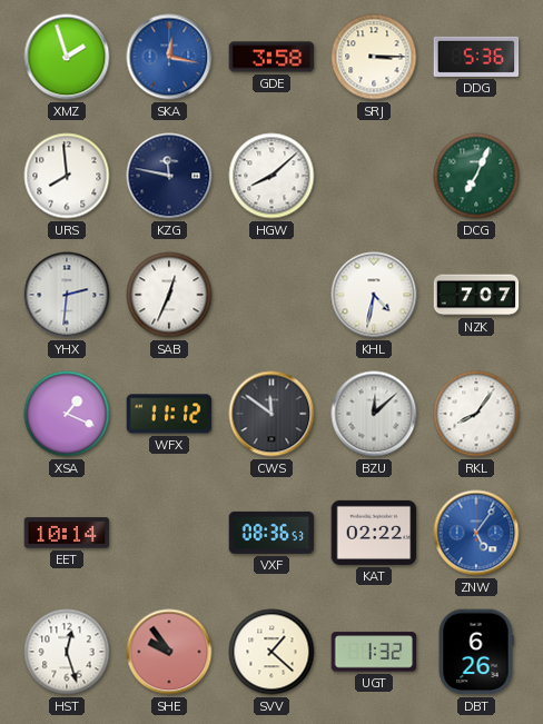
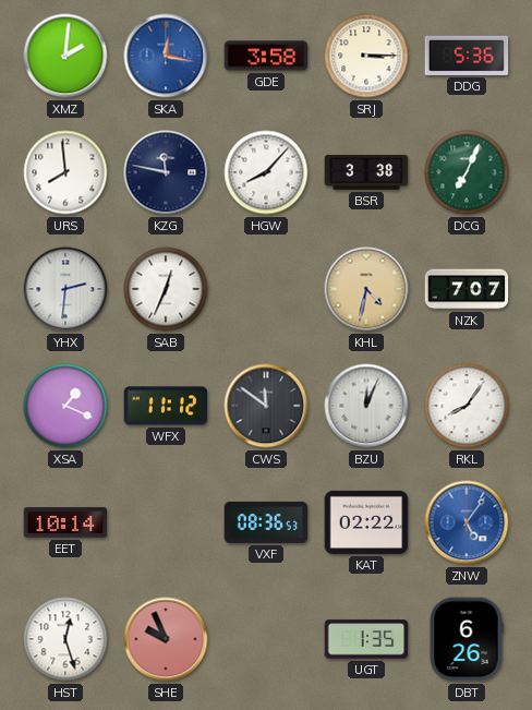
XMZ: 1:57 -> 2:01 (65, 56)
HGW: 8:08 -> 8:07 (266, 172)
BSR: none -> 3:38 (366, 173)
KHL dial: white -> champagne (366, 289)
BZU: 12:08 -> 12:04 (366, 406)
SHE: 9:54 -> 9:56 (166, 639)
SVV: 1:22 -> none (271, 652)
UGT: 1:32 -> 1:35 (366, 639)
